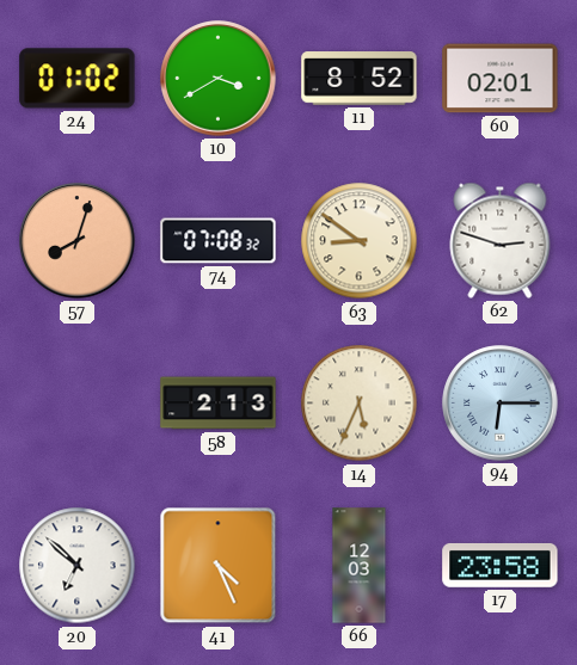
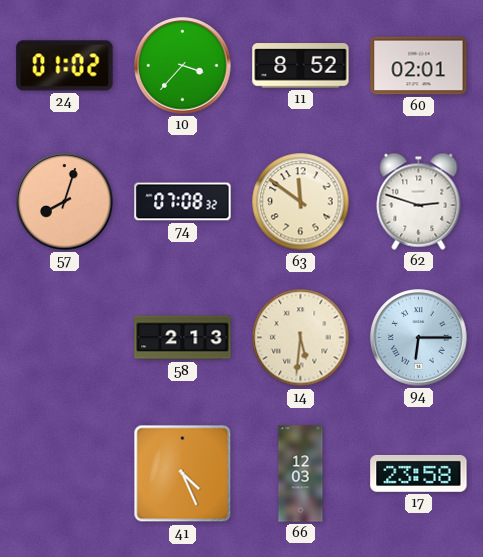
10: 3:40 -> 3:37 (183, 66)
63: 8:51 -> 11:51 (301, 202)
14: 5:34 -> 5:31 (301, 338)
20: 6:52 -> none (78, 566)
